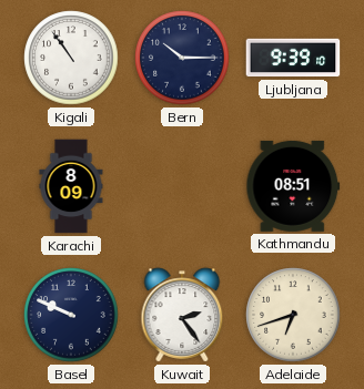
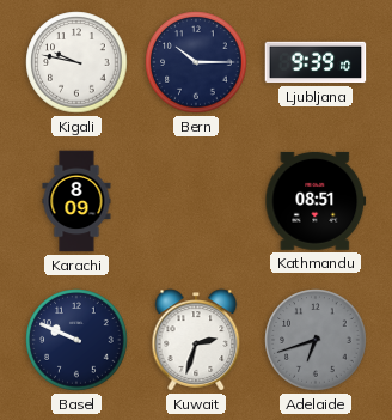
Kigali: 10:54 -> 9:47 (76, 62)
Kuwait: 2:24 -> 2:33 (196, 340)
Adelaide dial: cream -> grey (316, 340)
